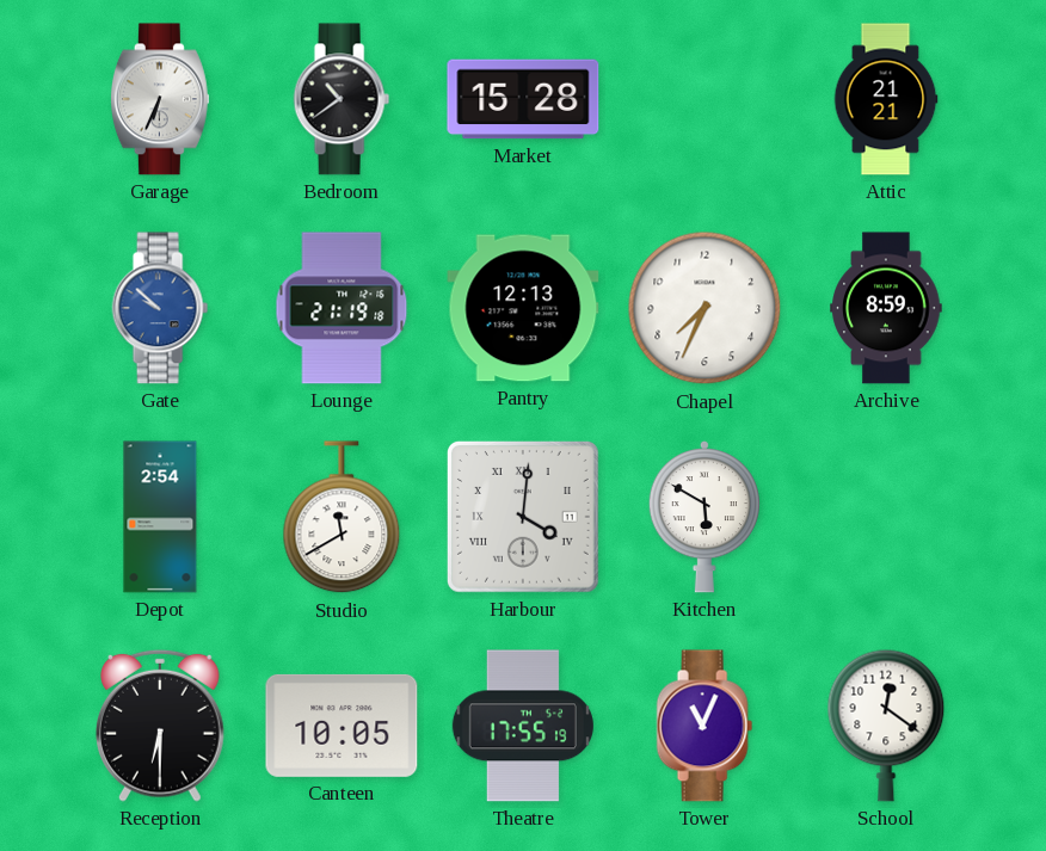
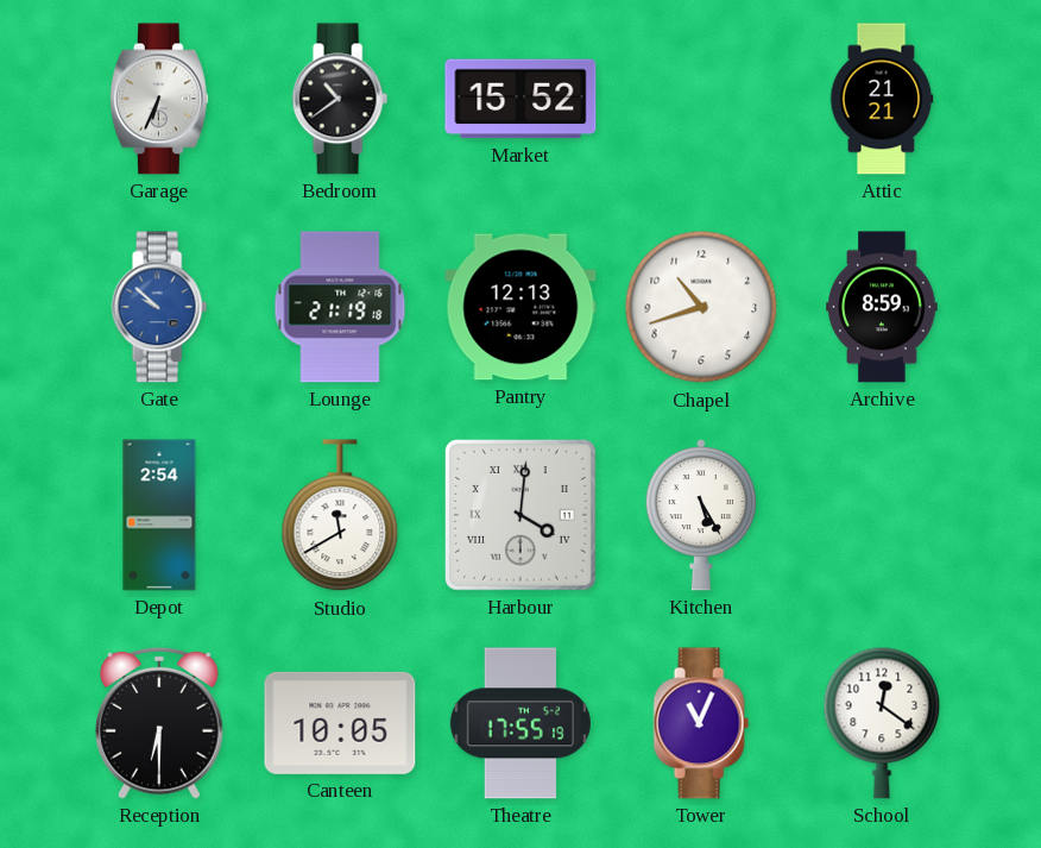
Market: 15:28 -> 15:52 (520, 99)
Chapel: 7:34 -> 10:42 (701, 307)
Kitchen: 5:50 -> 5:25 (700, 515)
